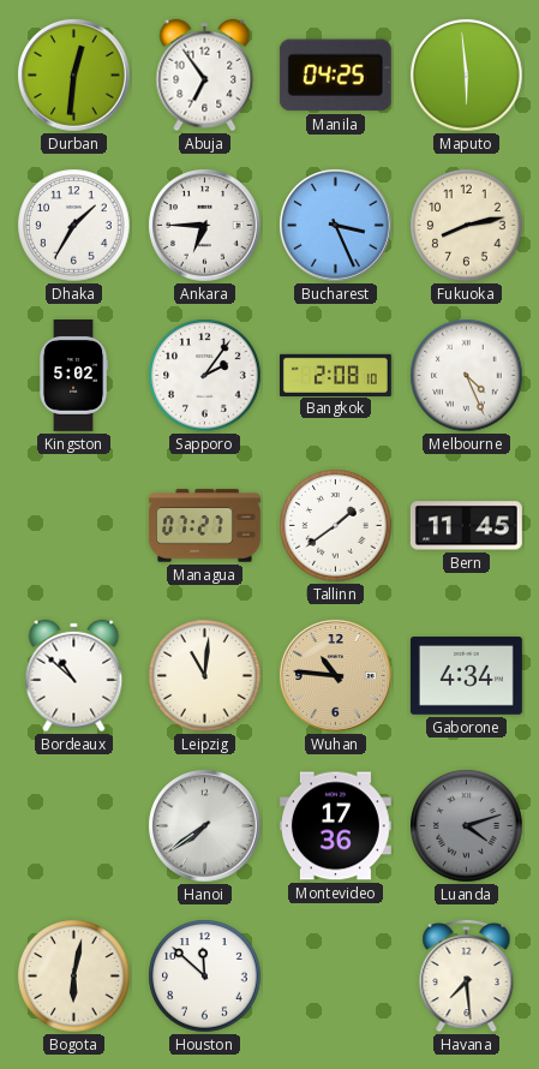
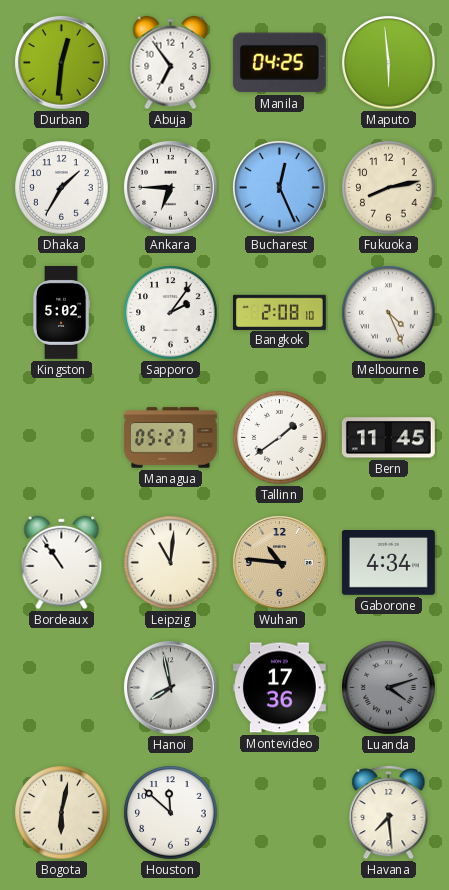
Bucharest: 3:26 -> 12:26 (280, 188)
Managua: 07:27 -> 05:27 (170, 438)
Bordeaux: 10:52 -> 10:54 (62, 563)
Hanoi: 7:39 -> 7:58 (171, 688)
